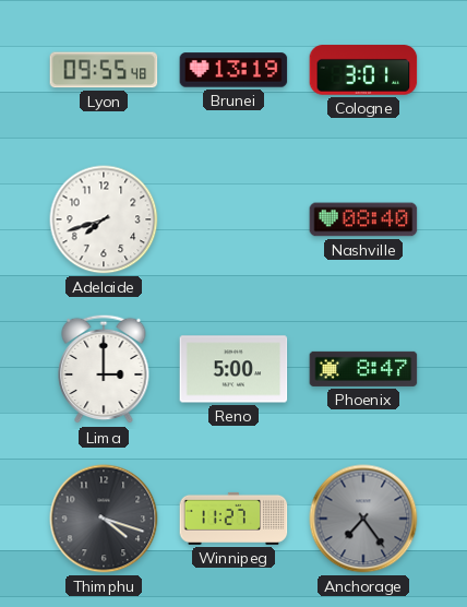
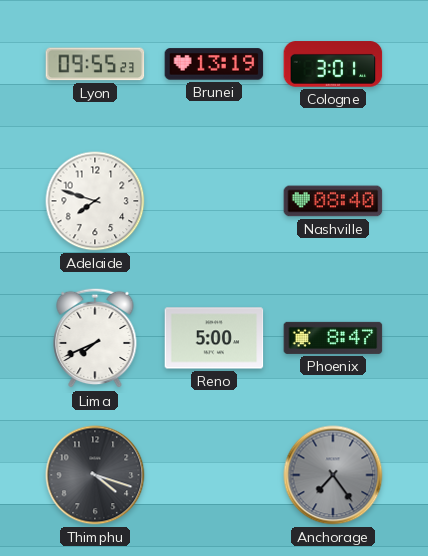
Lyon: 09:55:48 -> 09:55:23 (95, 64)
Adelaide: 7:42 -> 7:48 (95, 201)
Lima: 3:00 -> 7:41 (95, 338)
Winnipeg: 11:27 -> none (234, 519)
